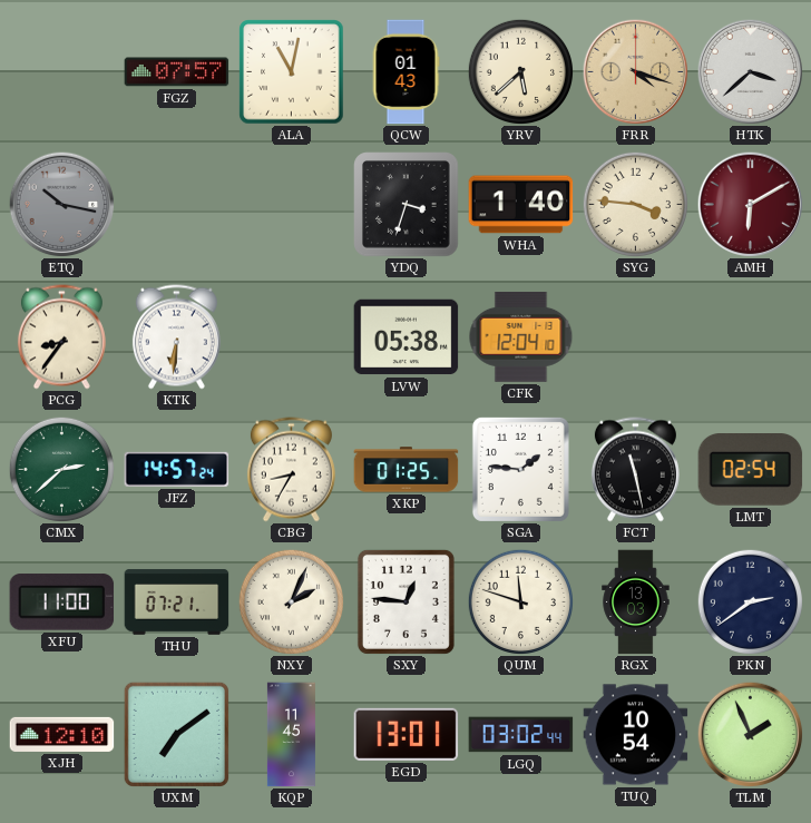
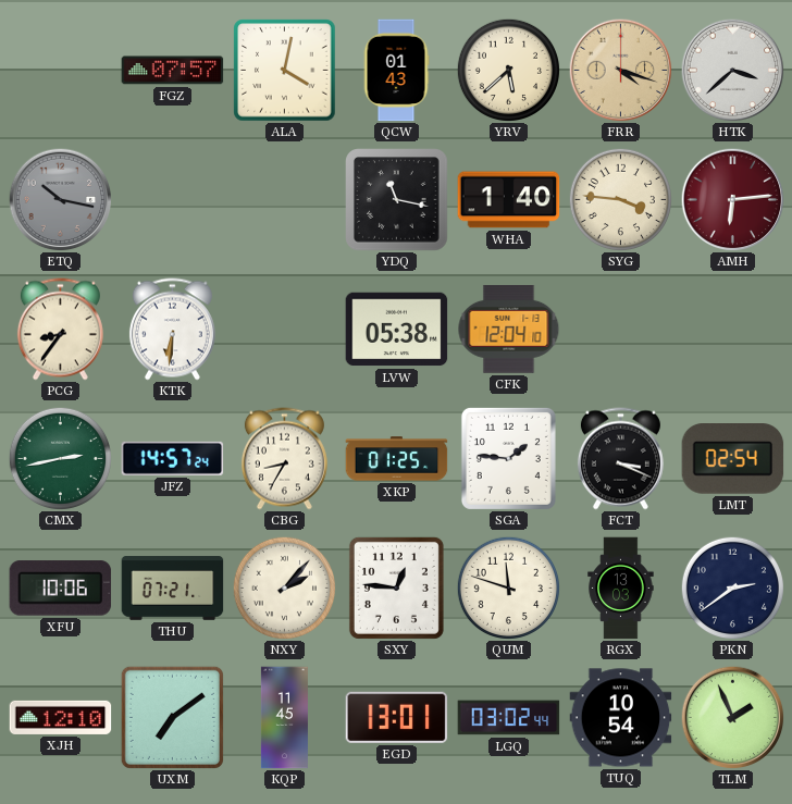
ALA: 11:02 -> 4:02 (285, 71)
YDQ: 3:33 -> 11:17 (397, 200)
AMH: 6:10 -> 6:14 (732, 199)
CMX: 2:38 -> 2:43 (60, 458)
FCT: 11:28 -> 3:19 (620, 459)
XFU: 11:00 -> 10:06 (61, 589)
NXY: 2:04 -> 2:07 (284, 587)
